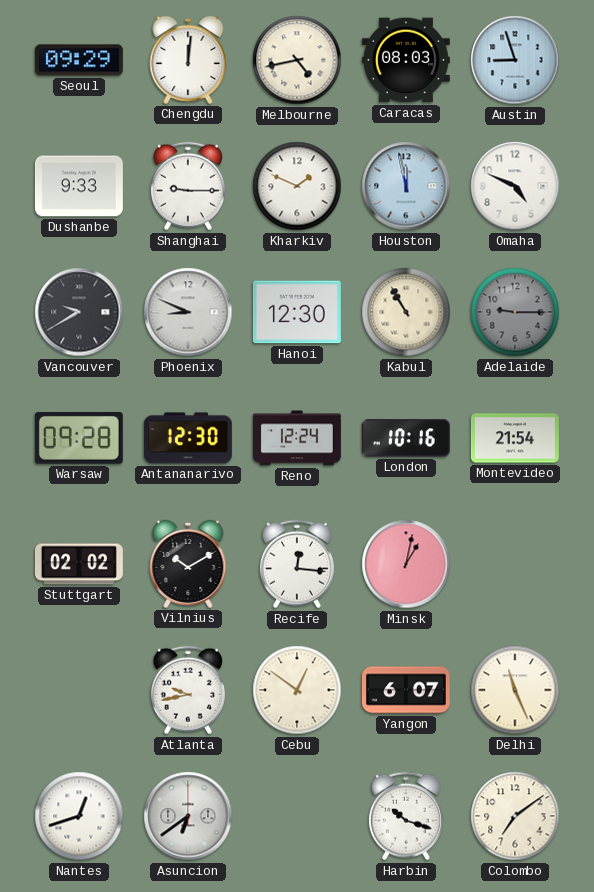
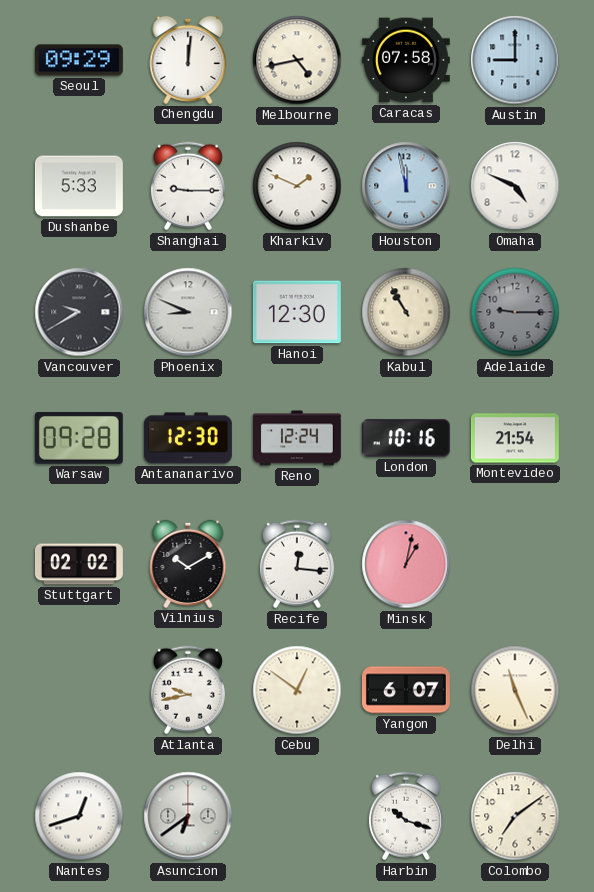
Caracas: 08:03 -> 07:58 (406, 60)
Austin: 8:57 -> 9:00 (515, 60)
Dushanbe: 9:33 -> 5:33 (79, 186)
